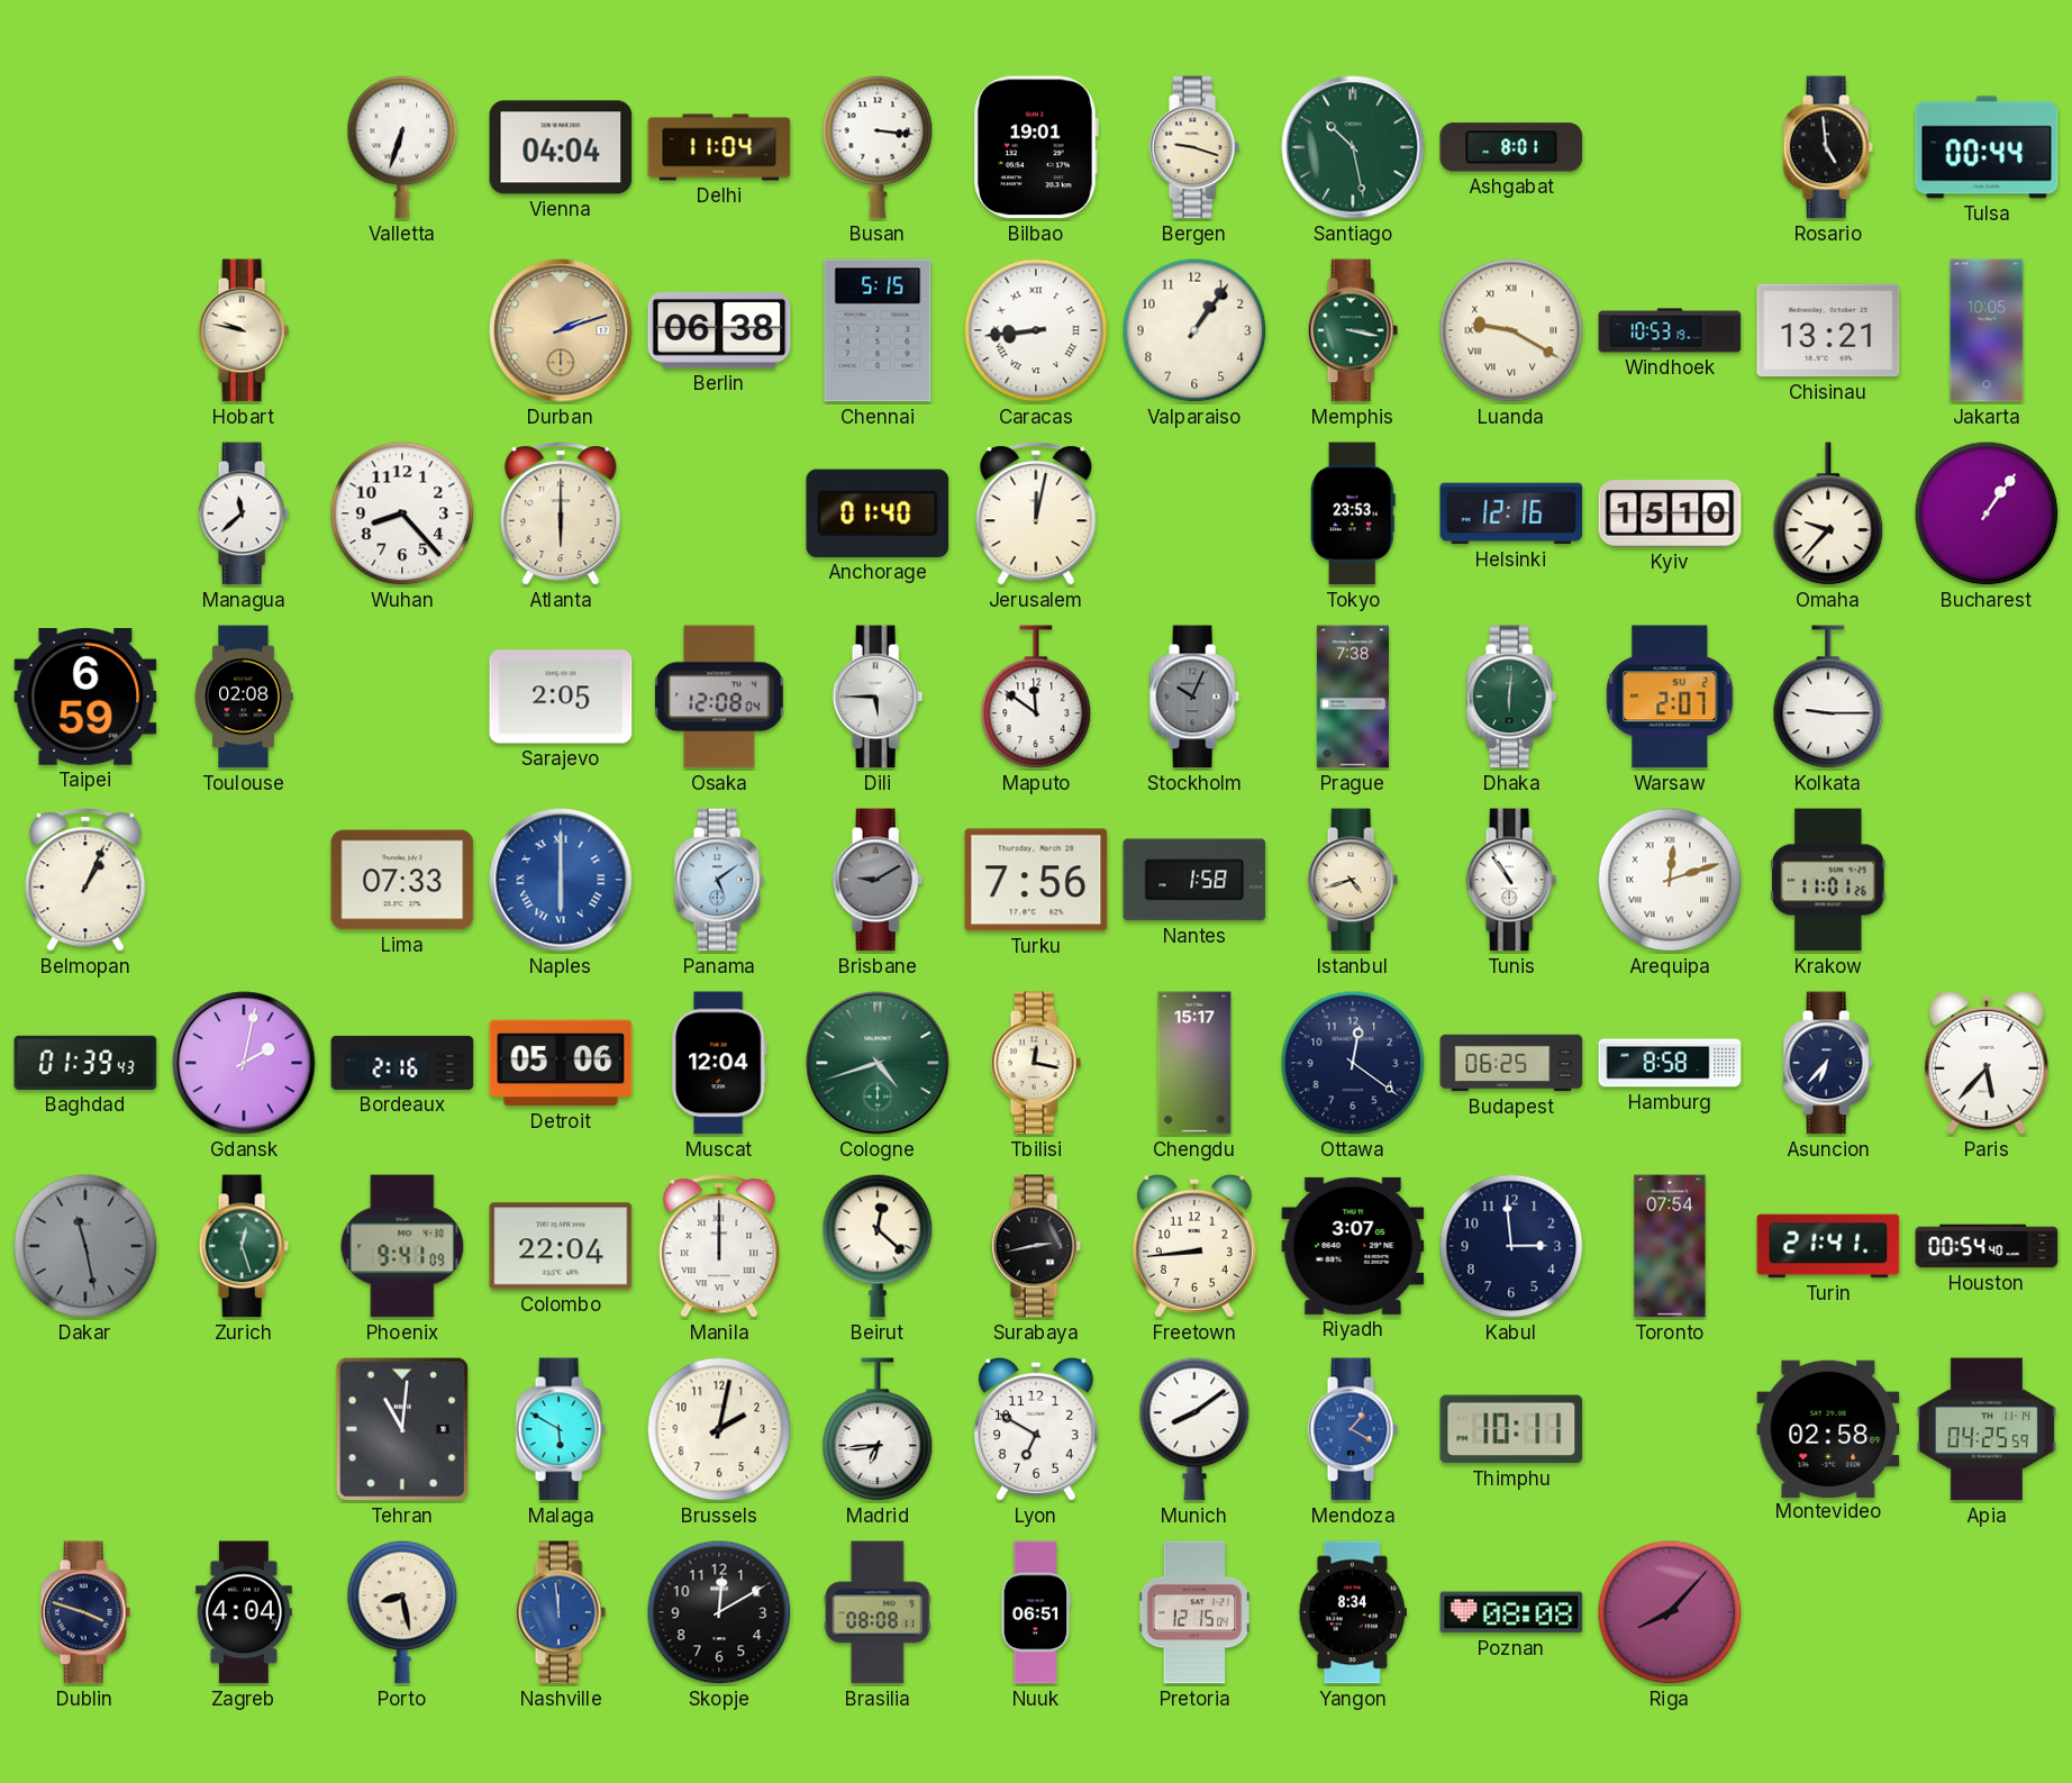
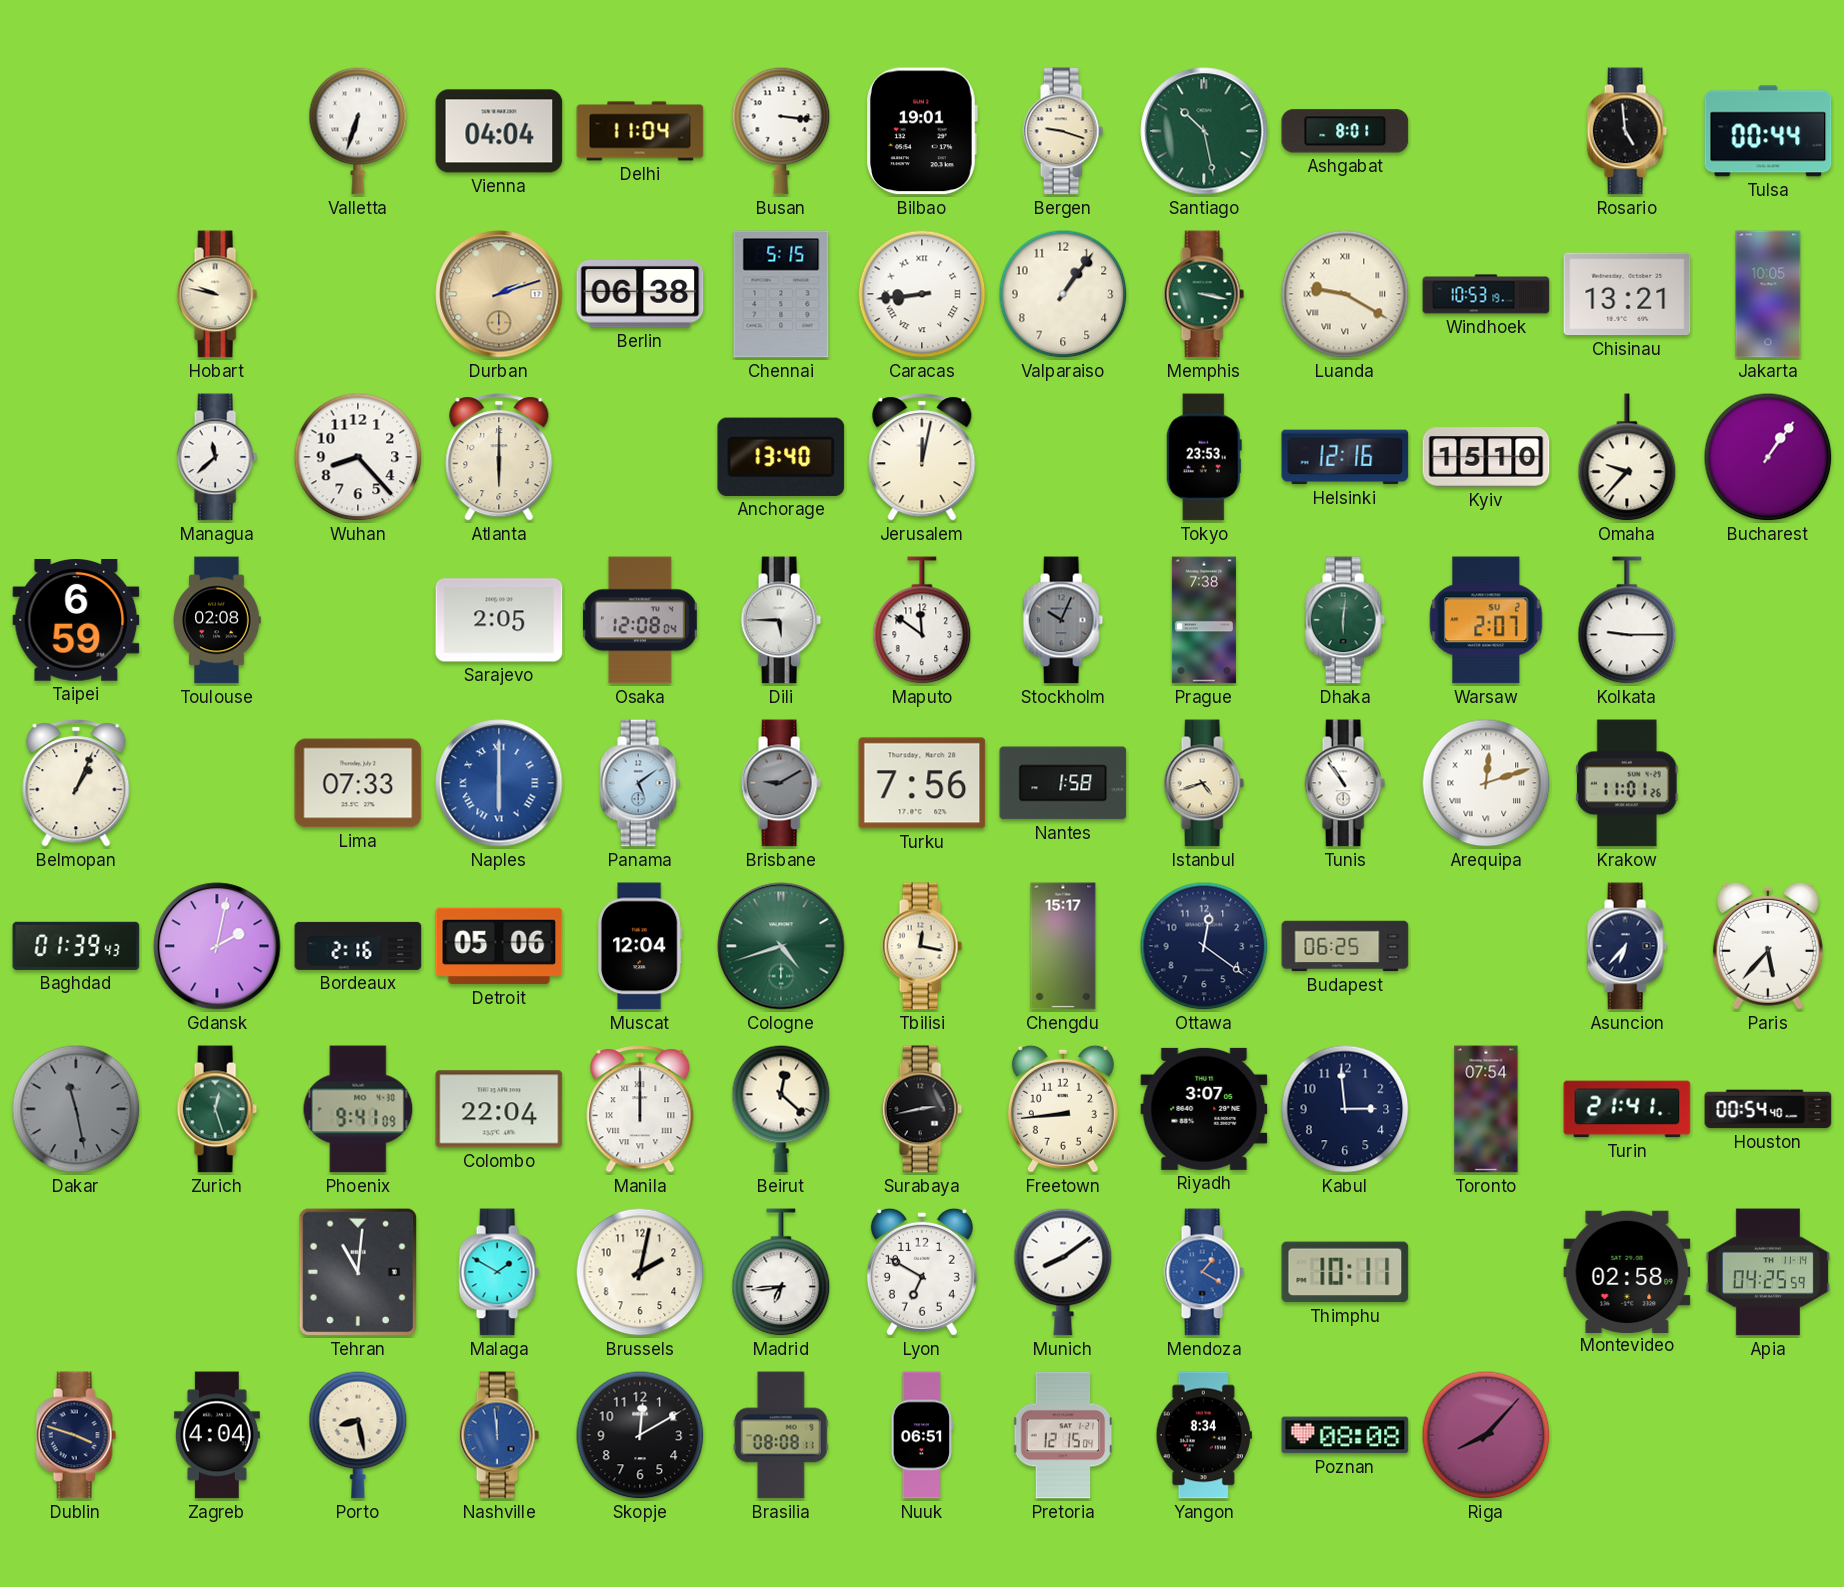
Anchorage: 01:40 -> 13:40 (781, 457)
Hamburg: 8:58 -> none (1670, 1063)
Malaga: 5:50 -> 1:50 (499, 1272)
